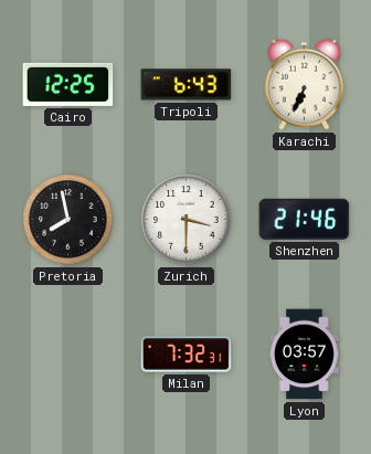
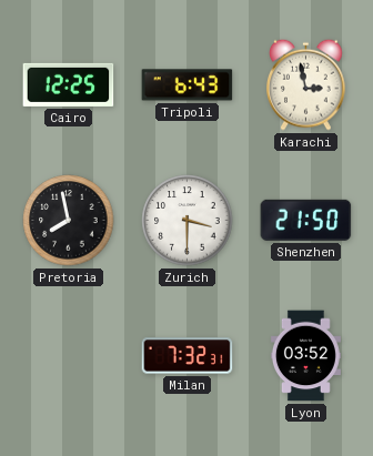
Karachi: 6:34 -> 2:58 (306, 84)
Shenzhen: 21:46 -> 21:50 (306, 220)
Lyon: 03:57 -> 03:52 (305, 356)
